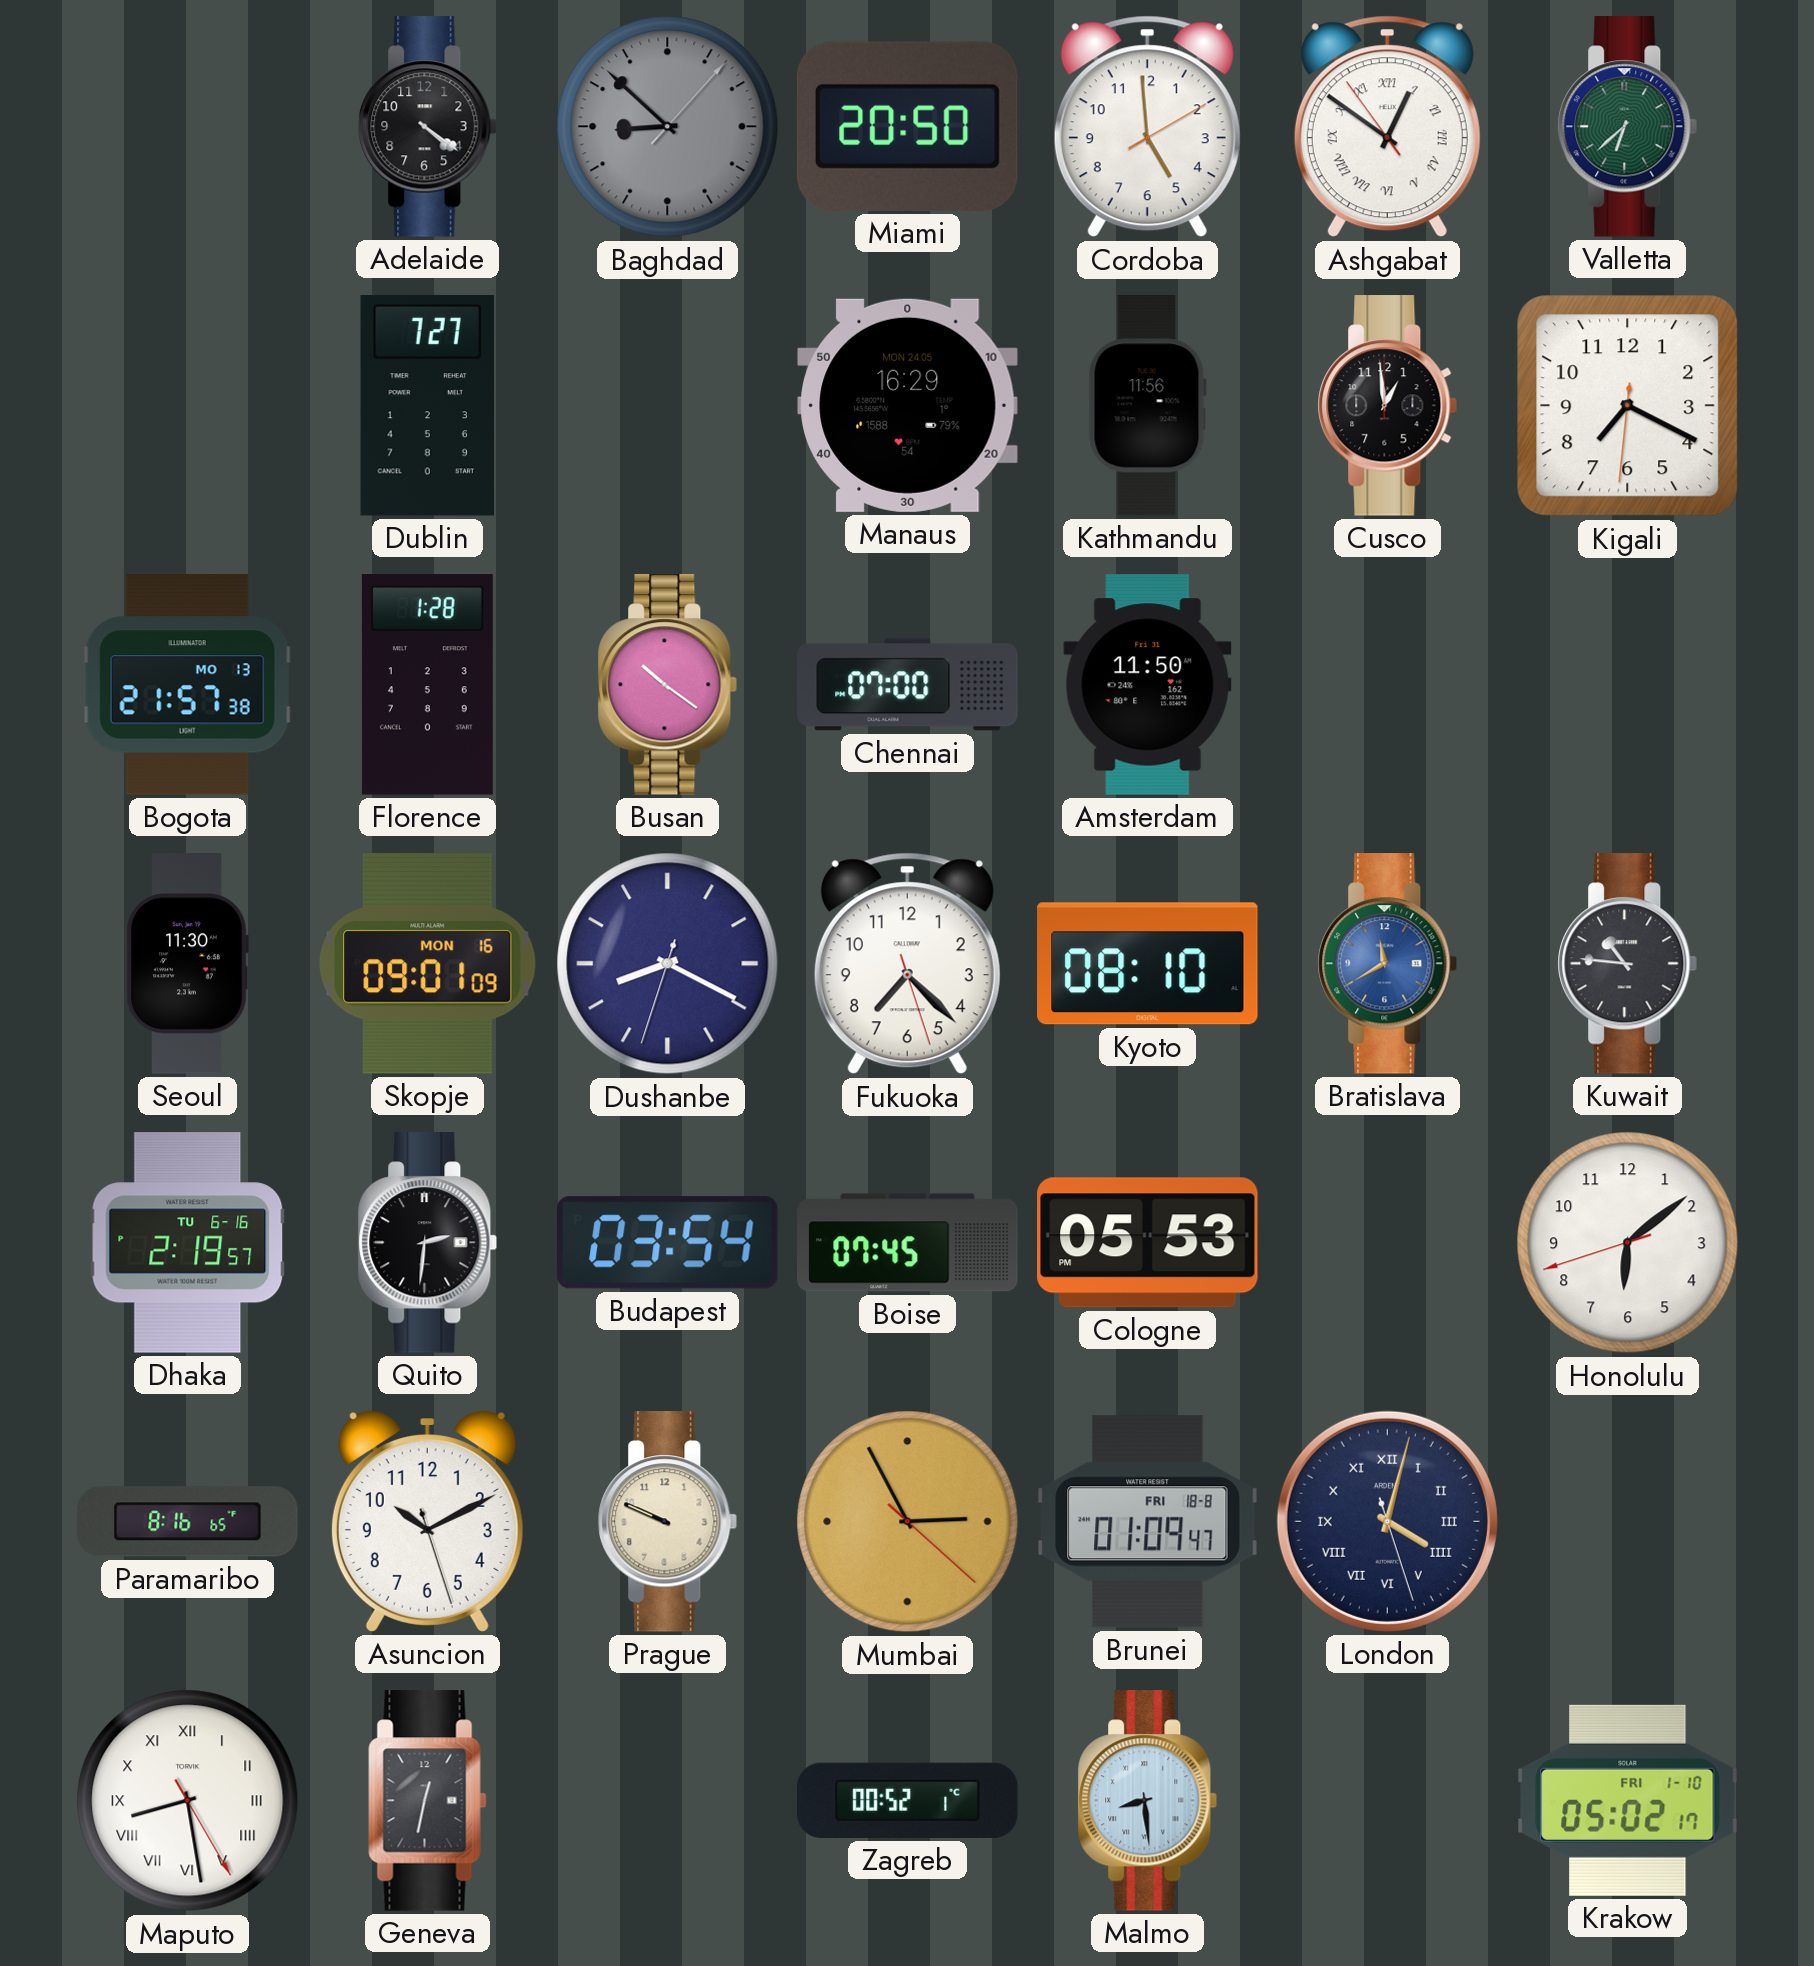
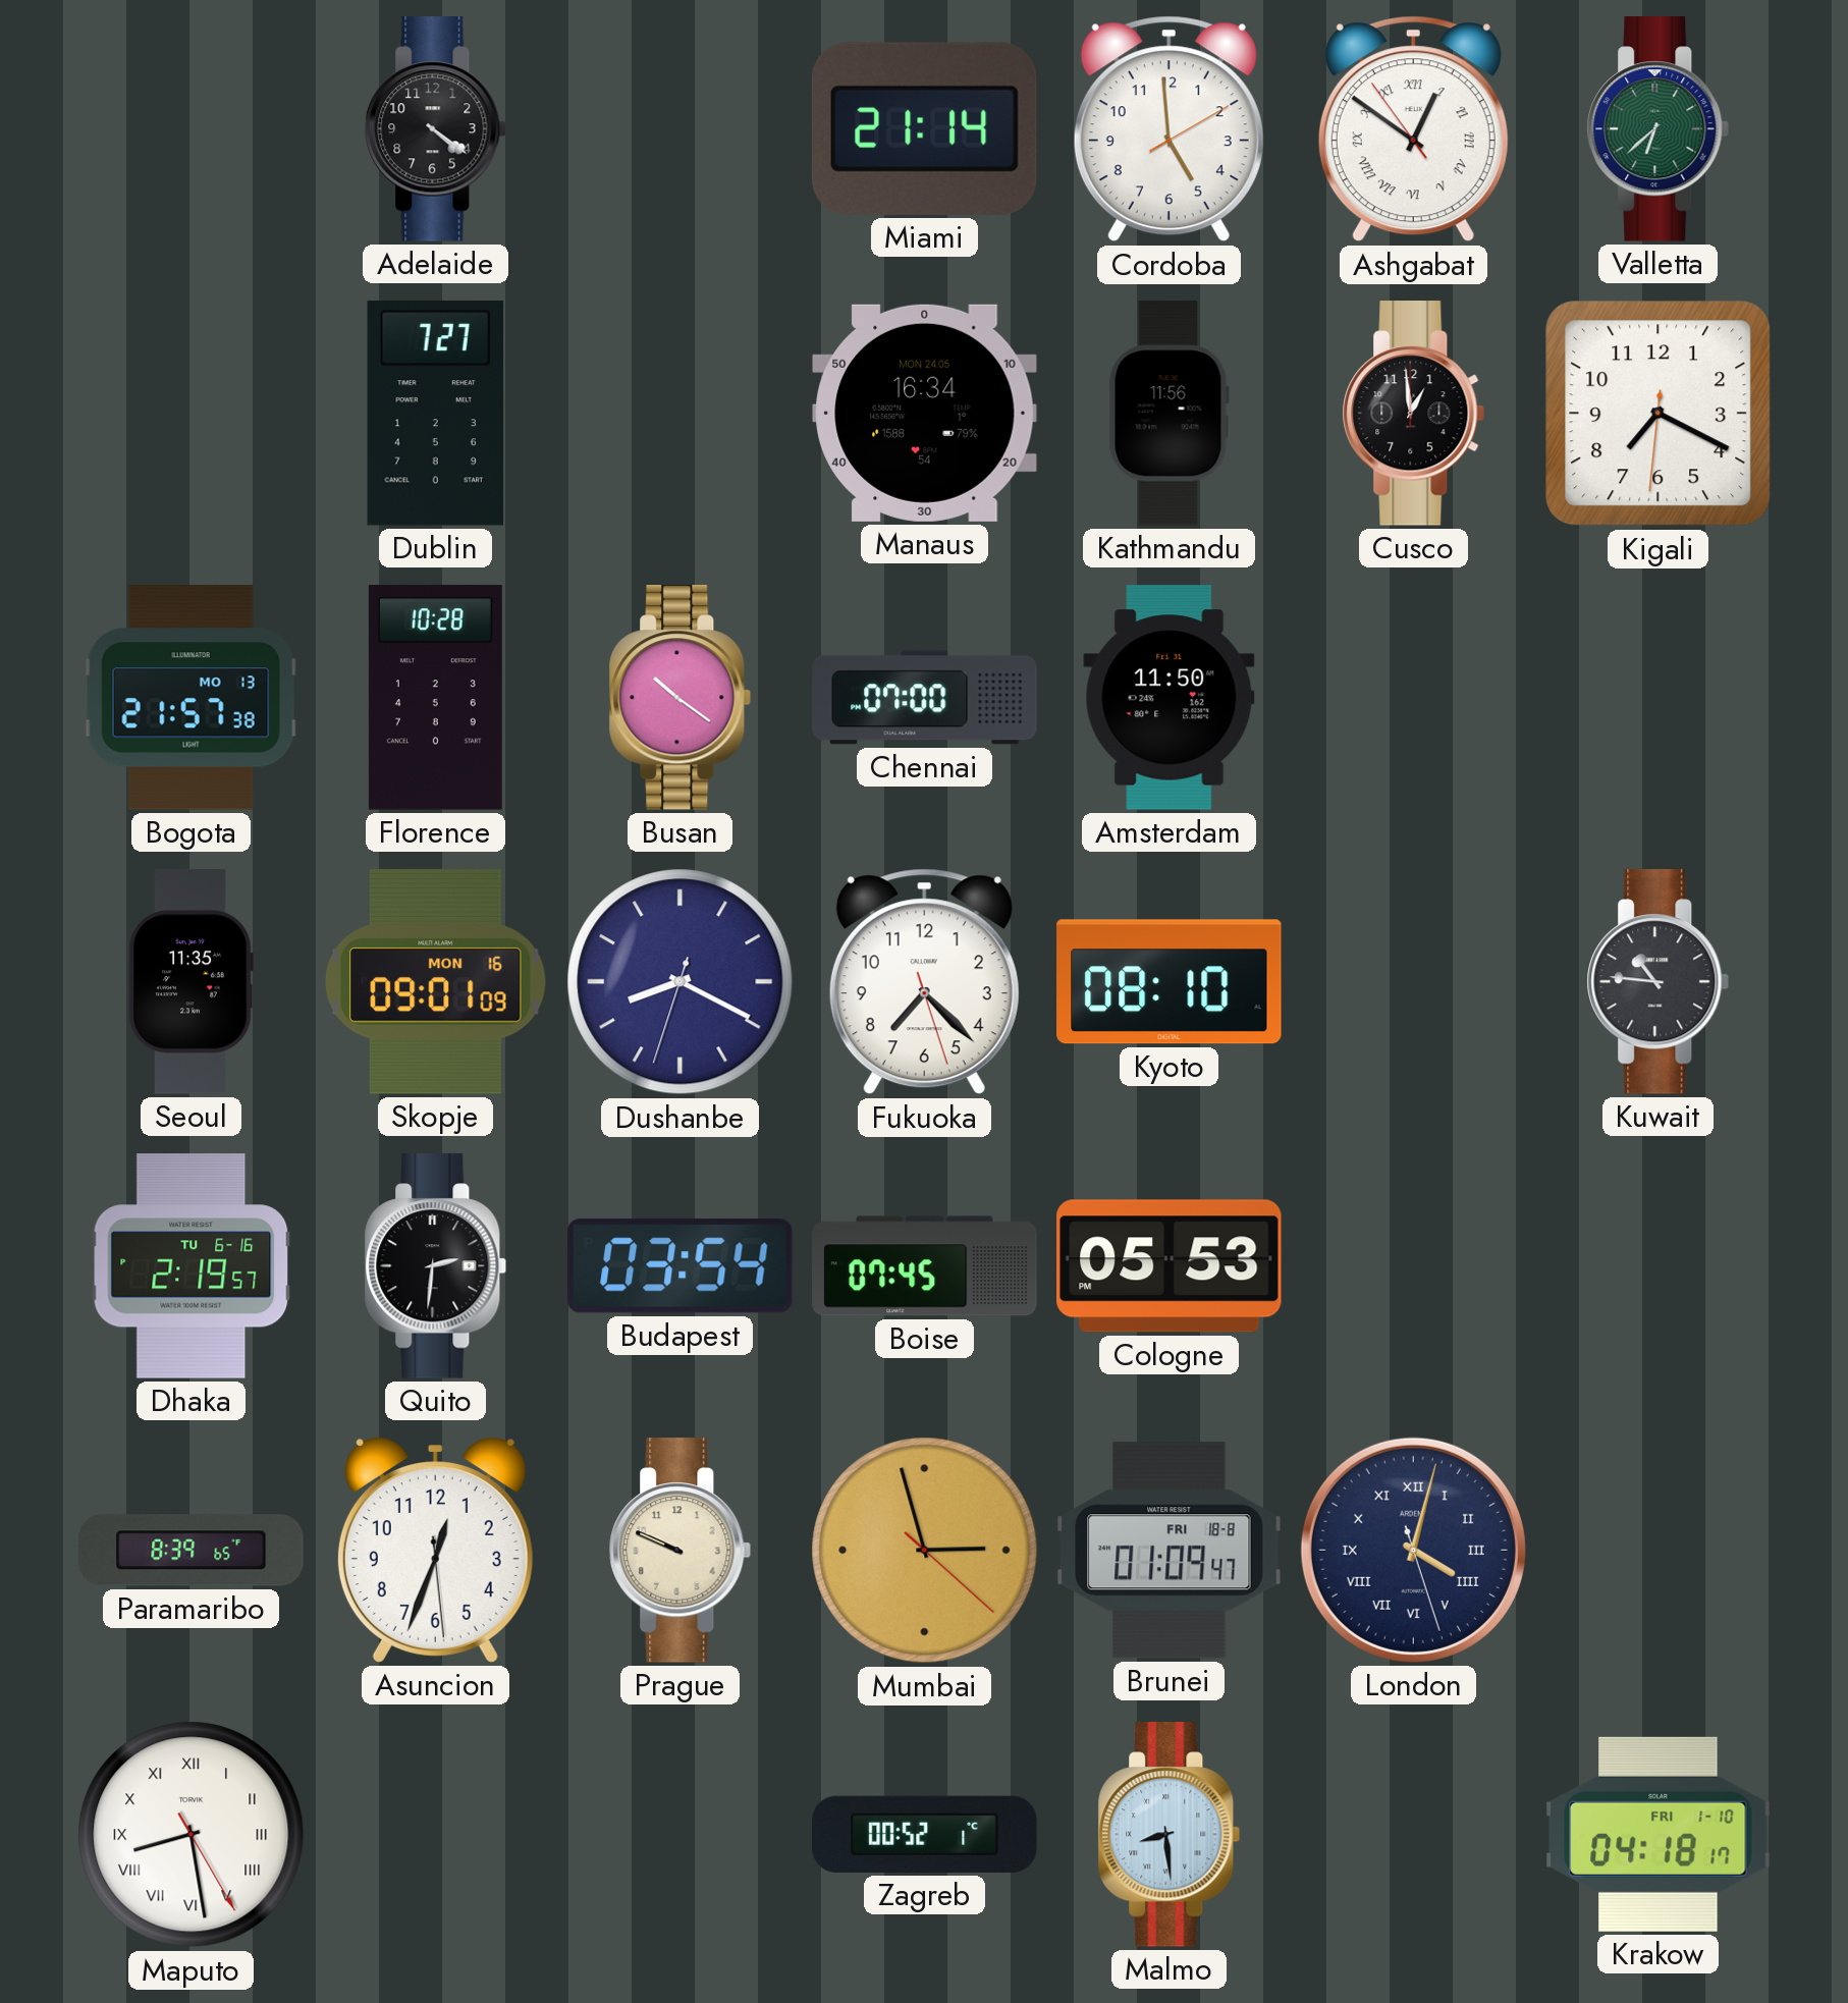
Baghdad: 8:52 -> none (668, 127)
Miami: 20:50 -> 21:14 (924, 128)
Manaus: 16:29 -> 16:34 (925, 413)
Florence: 1:28 -> 10:28 (435, 698)
Seoul: 11:30 -> 11:35 (191, 982)
Bratislava: 11:40 -> none (1388, 964)
Honolulu: 6:08 -> none (1628, 1243)
Paramaribo: 8:16 -> 8:39 (192, 1551)
Asuncion: 10:10 -> 12:33 (435, 1550)
Mumbai: 2:55 -> 2:57 (925, 1551)
Geneva: 12:32 -> none (428, 1801)
Krakow: 05:02 -> 04:18 (1659, 1834)
